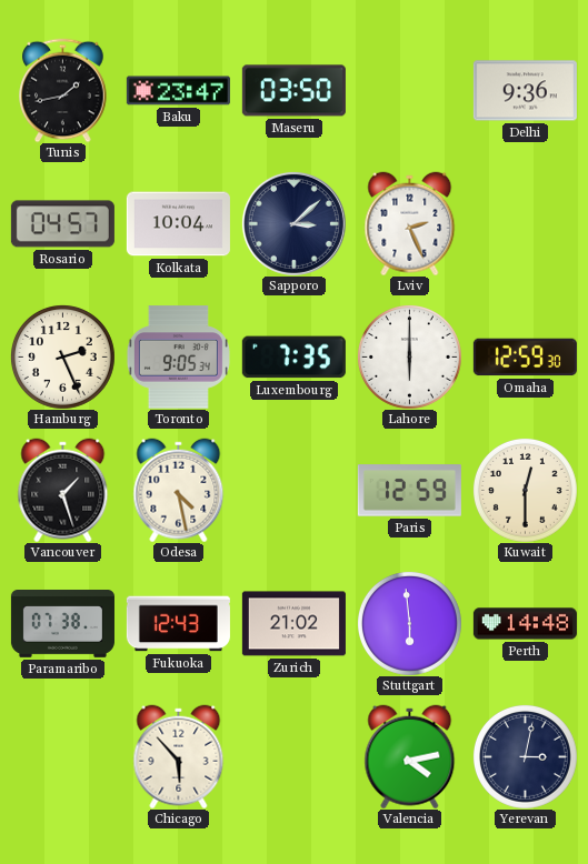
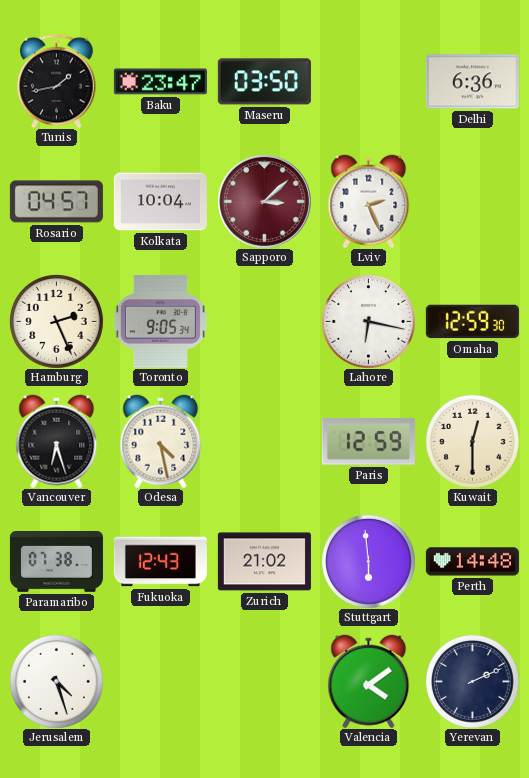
Delhi: 9:36 -> 6:36 (472, 82)
Sapporo dial: navy -> burgundy (264, 201)
Luxembourg: 7:35 -> none (293, 358)
Lahore: 6:00 -> 6:17 (368, 321)
Vancouver: 1:27 -> 6:27 (57, 441)
Jerusalem: none -> 4:27 (56, 681)
Chicago: 5:53 -> none (179, 756)
Valencia: 4:13 -> 4:09 (369, 681)
Yerevan: 3:02 -> 2:11 (472, 681)
